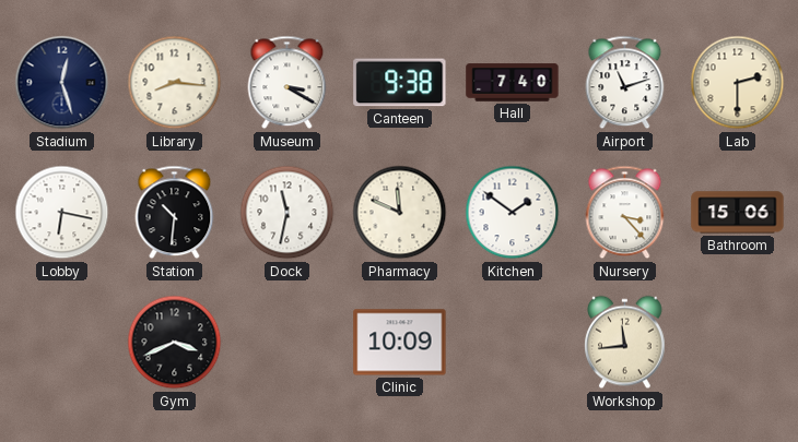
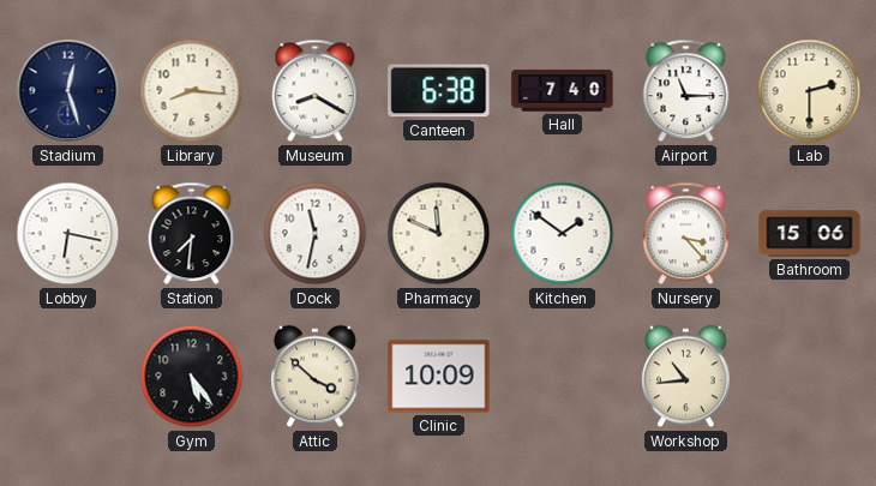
Museum: 3:20 -> 8:20 (316, 91)
Canteen: 9:38 -> 6:38 (439, 91)
Airport: 11:12 -> 11:15 (686, 91)
Station: 10:31 -> 7:31 (192, 234)
Gym: 3:41 -> 5:24 (192, 377)
Attic: none -> 3:52 (316, 377)
Workshop: 11:44 -> 10:44 (686, 377)
